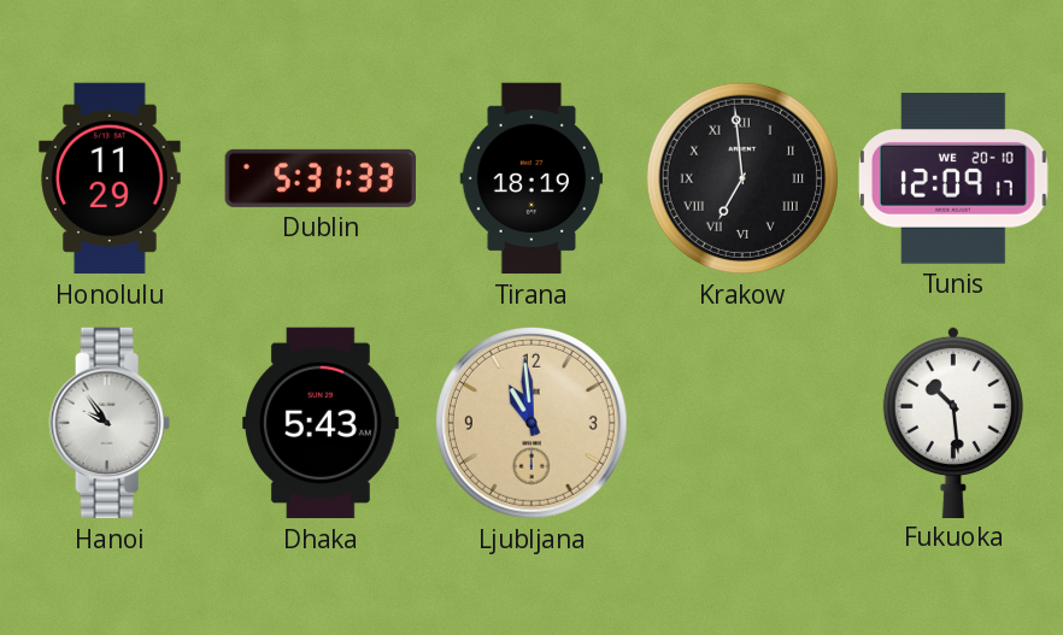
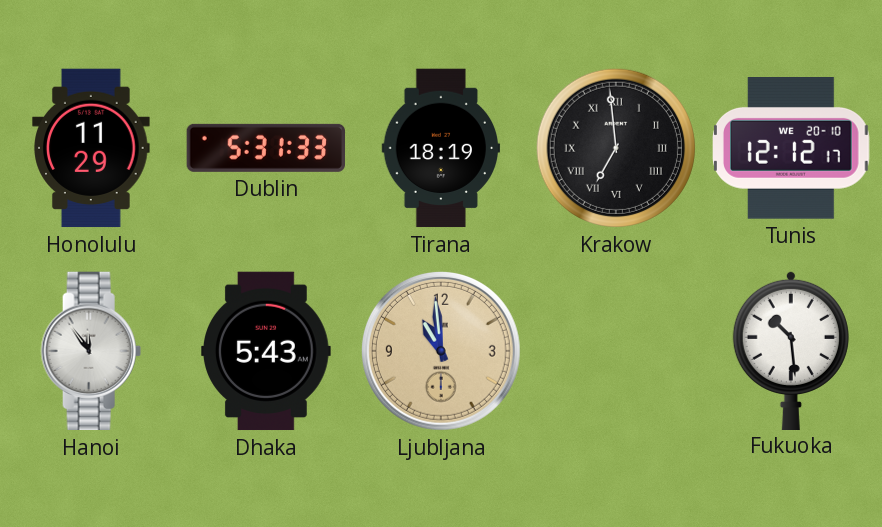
Tunis: 12:09 -> 12:12 (792, 148)
Hanoi: 9:54 -> 11:54 (91, 351)
